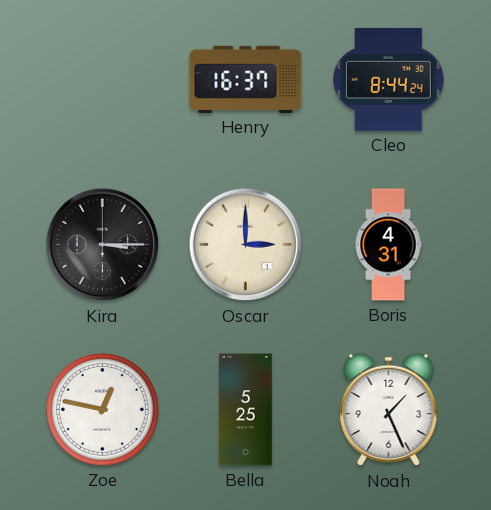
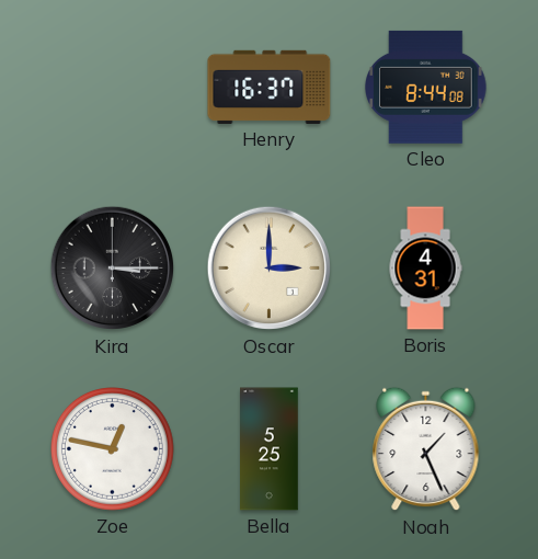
Cleo: 8:44:24 -> 8:44:08 (426, 87)
